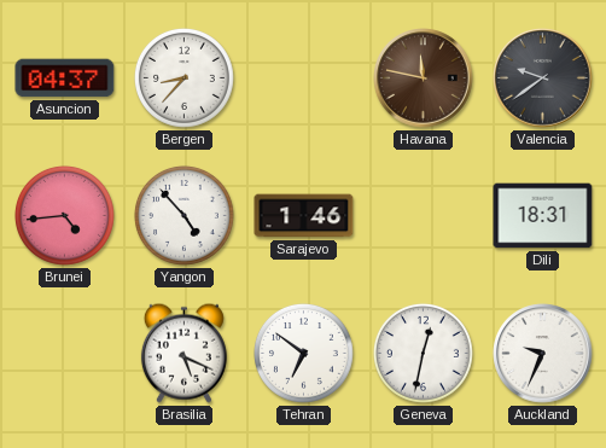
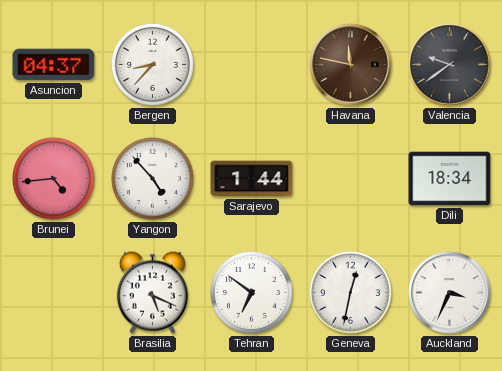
Sarajevo: 1:46 -> 1:44 (252, 179)
Dili: 18:31 -> 18:34 (450, 179)
Auckland: 9:34 -> 3:34 (450, 293)
